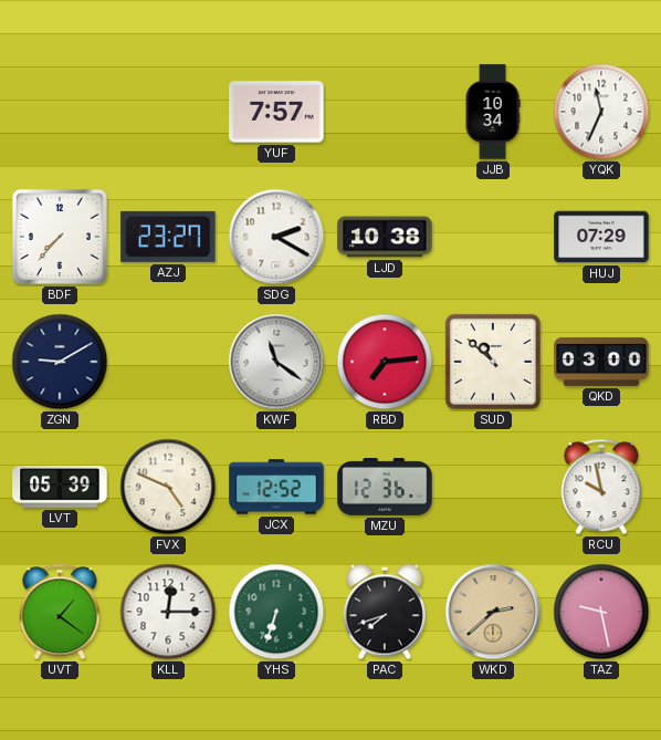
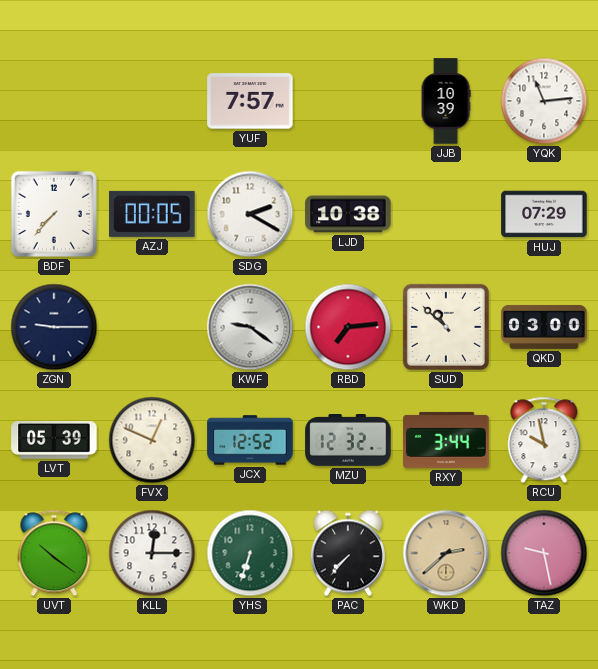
JJB: 10:34 -> 10:39 (446, 101)
YQK: 11:34 -> 11:14 (544, 101)
AZJ: 23:27 -> 00:05 (152, 214)
ZGN: 9:10 -> 9:15 (54, 327)
KWF: 11:21 -> 9:21 (250, 327)
FVX: 4:49 -> 12:49 (152, 440)
MZU: 12:36 -> 12:32 (348, 441)
RXY: none -> 3:44 (446, 440)
UVT: 1:21 -> 10:21 (54, 553)
PAC: 7:42 -> 7:37 (348, 553)
